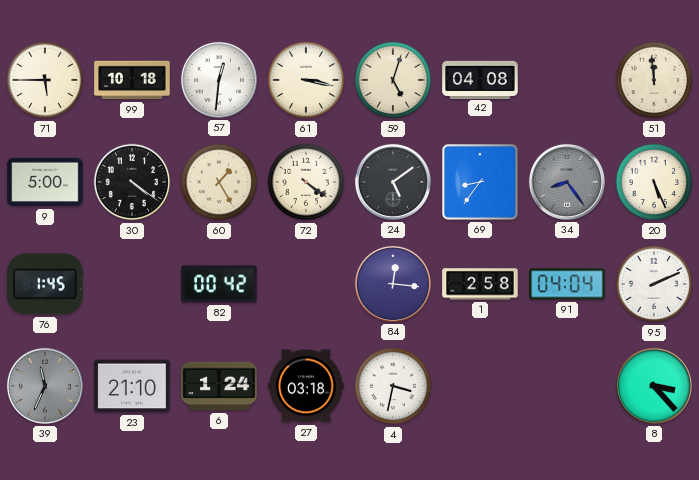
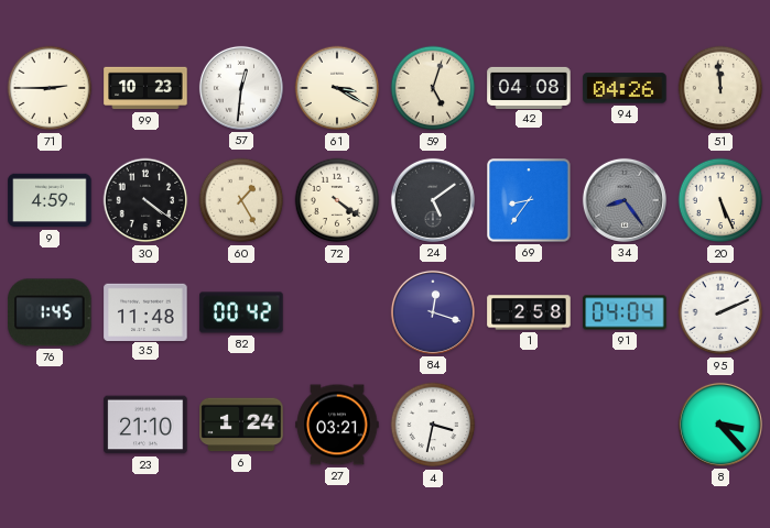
71: 5:45 -> 2:45 (50, 88)
99: 10:18 -> 10:23 (145, 88)
61: 3:17 -> 3:20 (337, 88)
94: none -> 04:26 (625, 88)
9: 5:00 -> 4:59 (50, 200)
35: none -> 11:48 (145, 311)
84: 12:16 -> 12:18 (433, 312)
39: 11:34 -> none (45, 386)
27: 03:18 -> 03:21 (337, 425)
